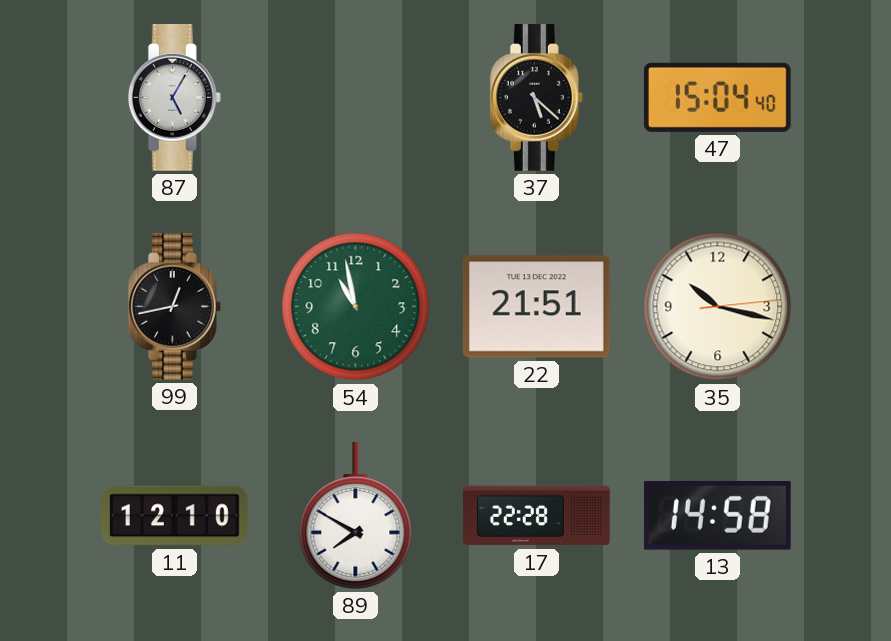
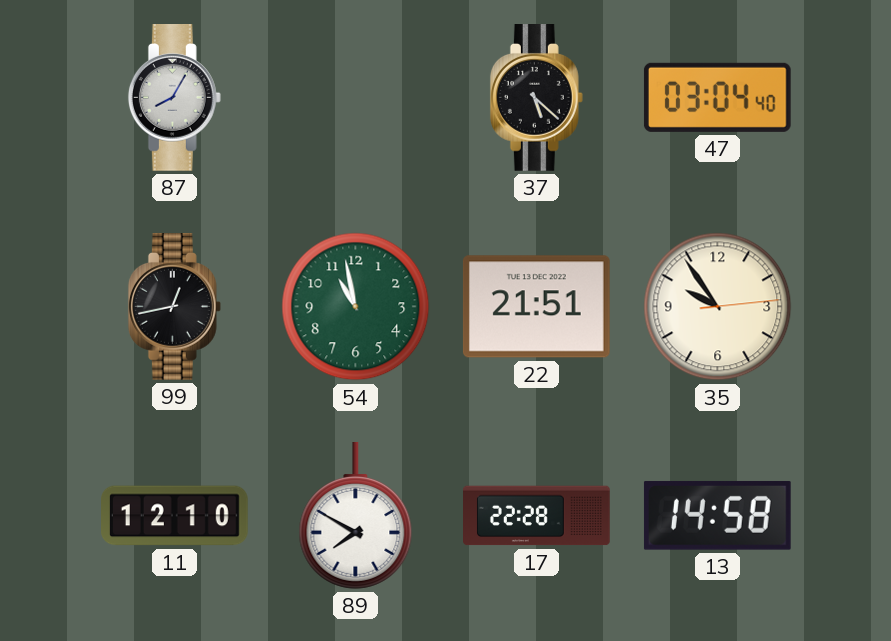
87: 5:05 -> 8:05 (174, 98)
47: 15:04 -> 03:04 (717, 97)
35: 10:17 -> 9:54 (718, 307)
